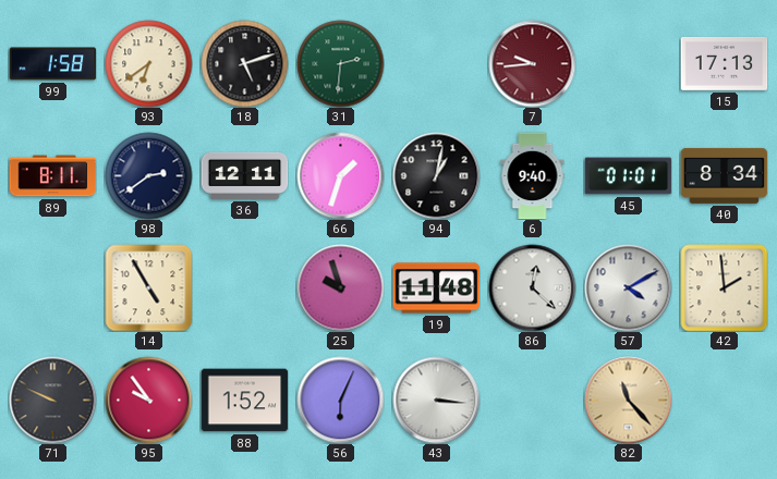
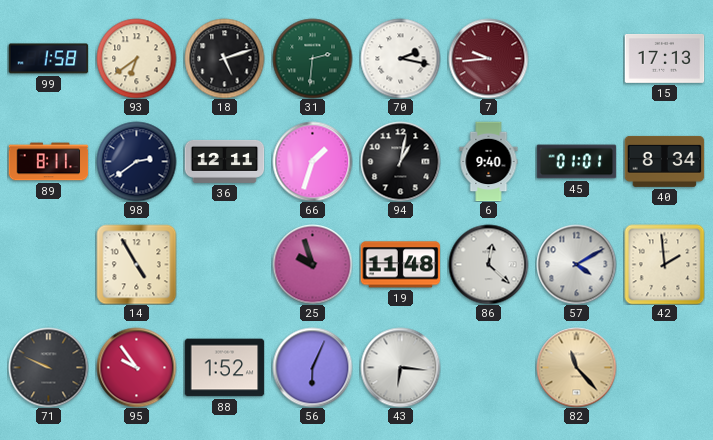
70: none -> 2:17 (400, 58)
43: 3:16 -> 6:16 (400, 367)
